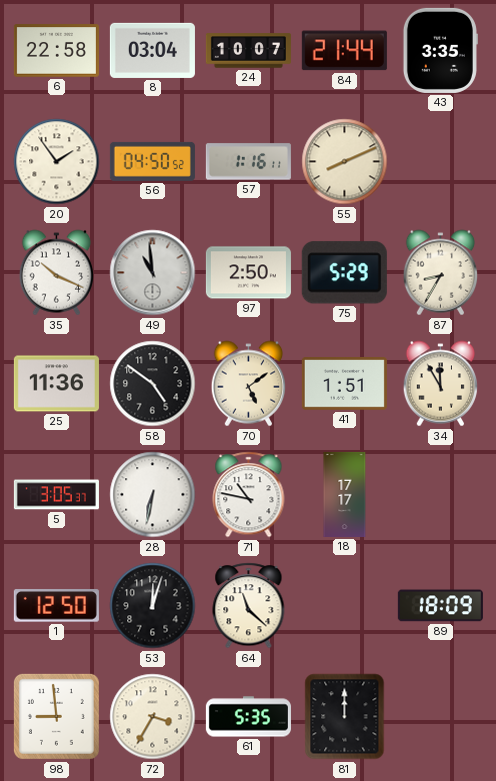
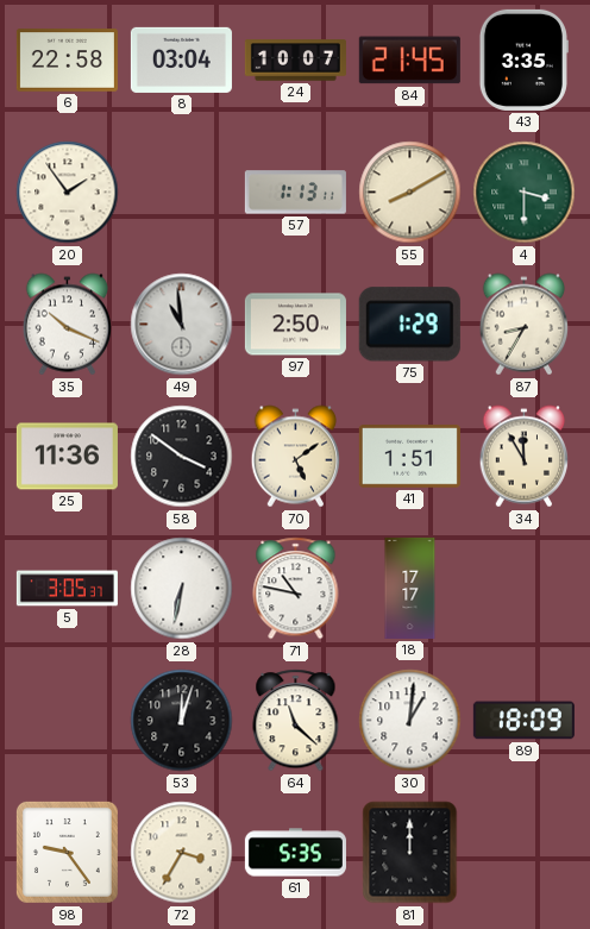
84: 21:44 -> 21:45 (409, 61)
56: 04:50 -> none (152, 161)
57: 1:16 -> 1:13 (295, 193)
55: 8:11 -> 8:10 (410, 193)
4: none -> 3:30 (525, 193)
75: 5:29 -> 1:29 (409, 325)
58: 4:51 -> 3:51 (182, 457)
1: 12:50 -> none (56, 606)
30: none -> 1:01 (410, 721)
98: 8:59 -> 9:24 (67, 852)
